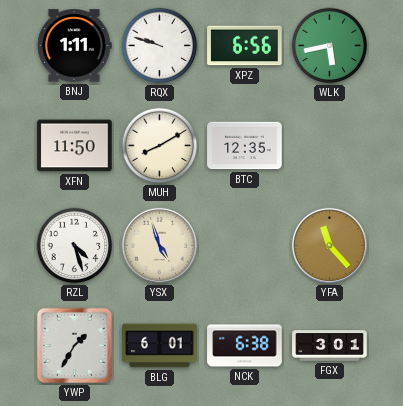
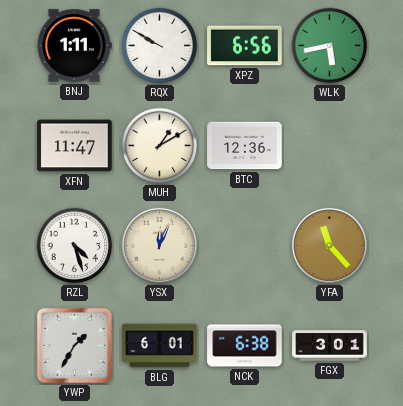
RQX: 9:48 -> 9:50 (160, 46)
XFN: 11:50 -> 11:47 (75, 146)
MUH: 8:10 -> 1:10 (160, 146)
BTC: 12:35 -> 12:36 (245, 146)
YSX: 4:57 -> 12:04 (159, 245)
